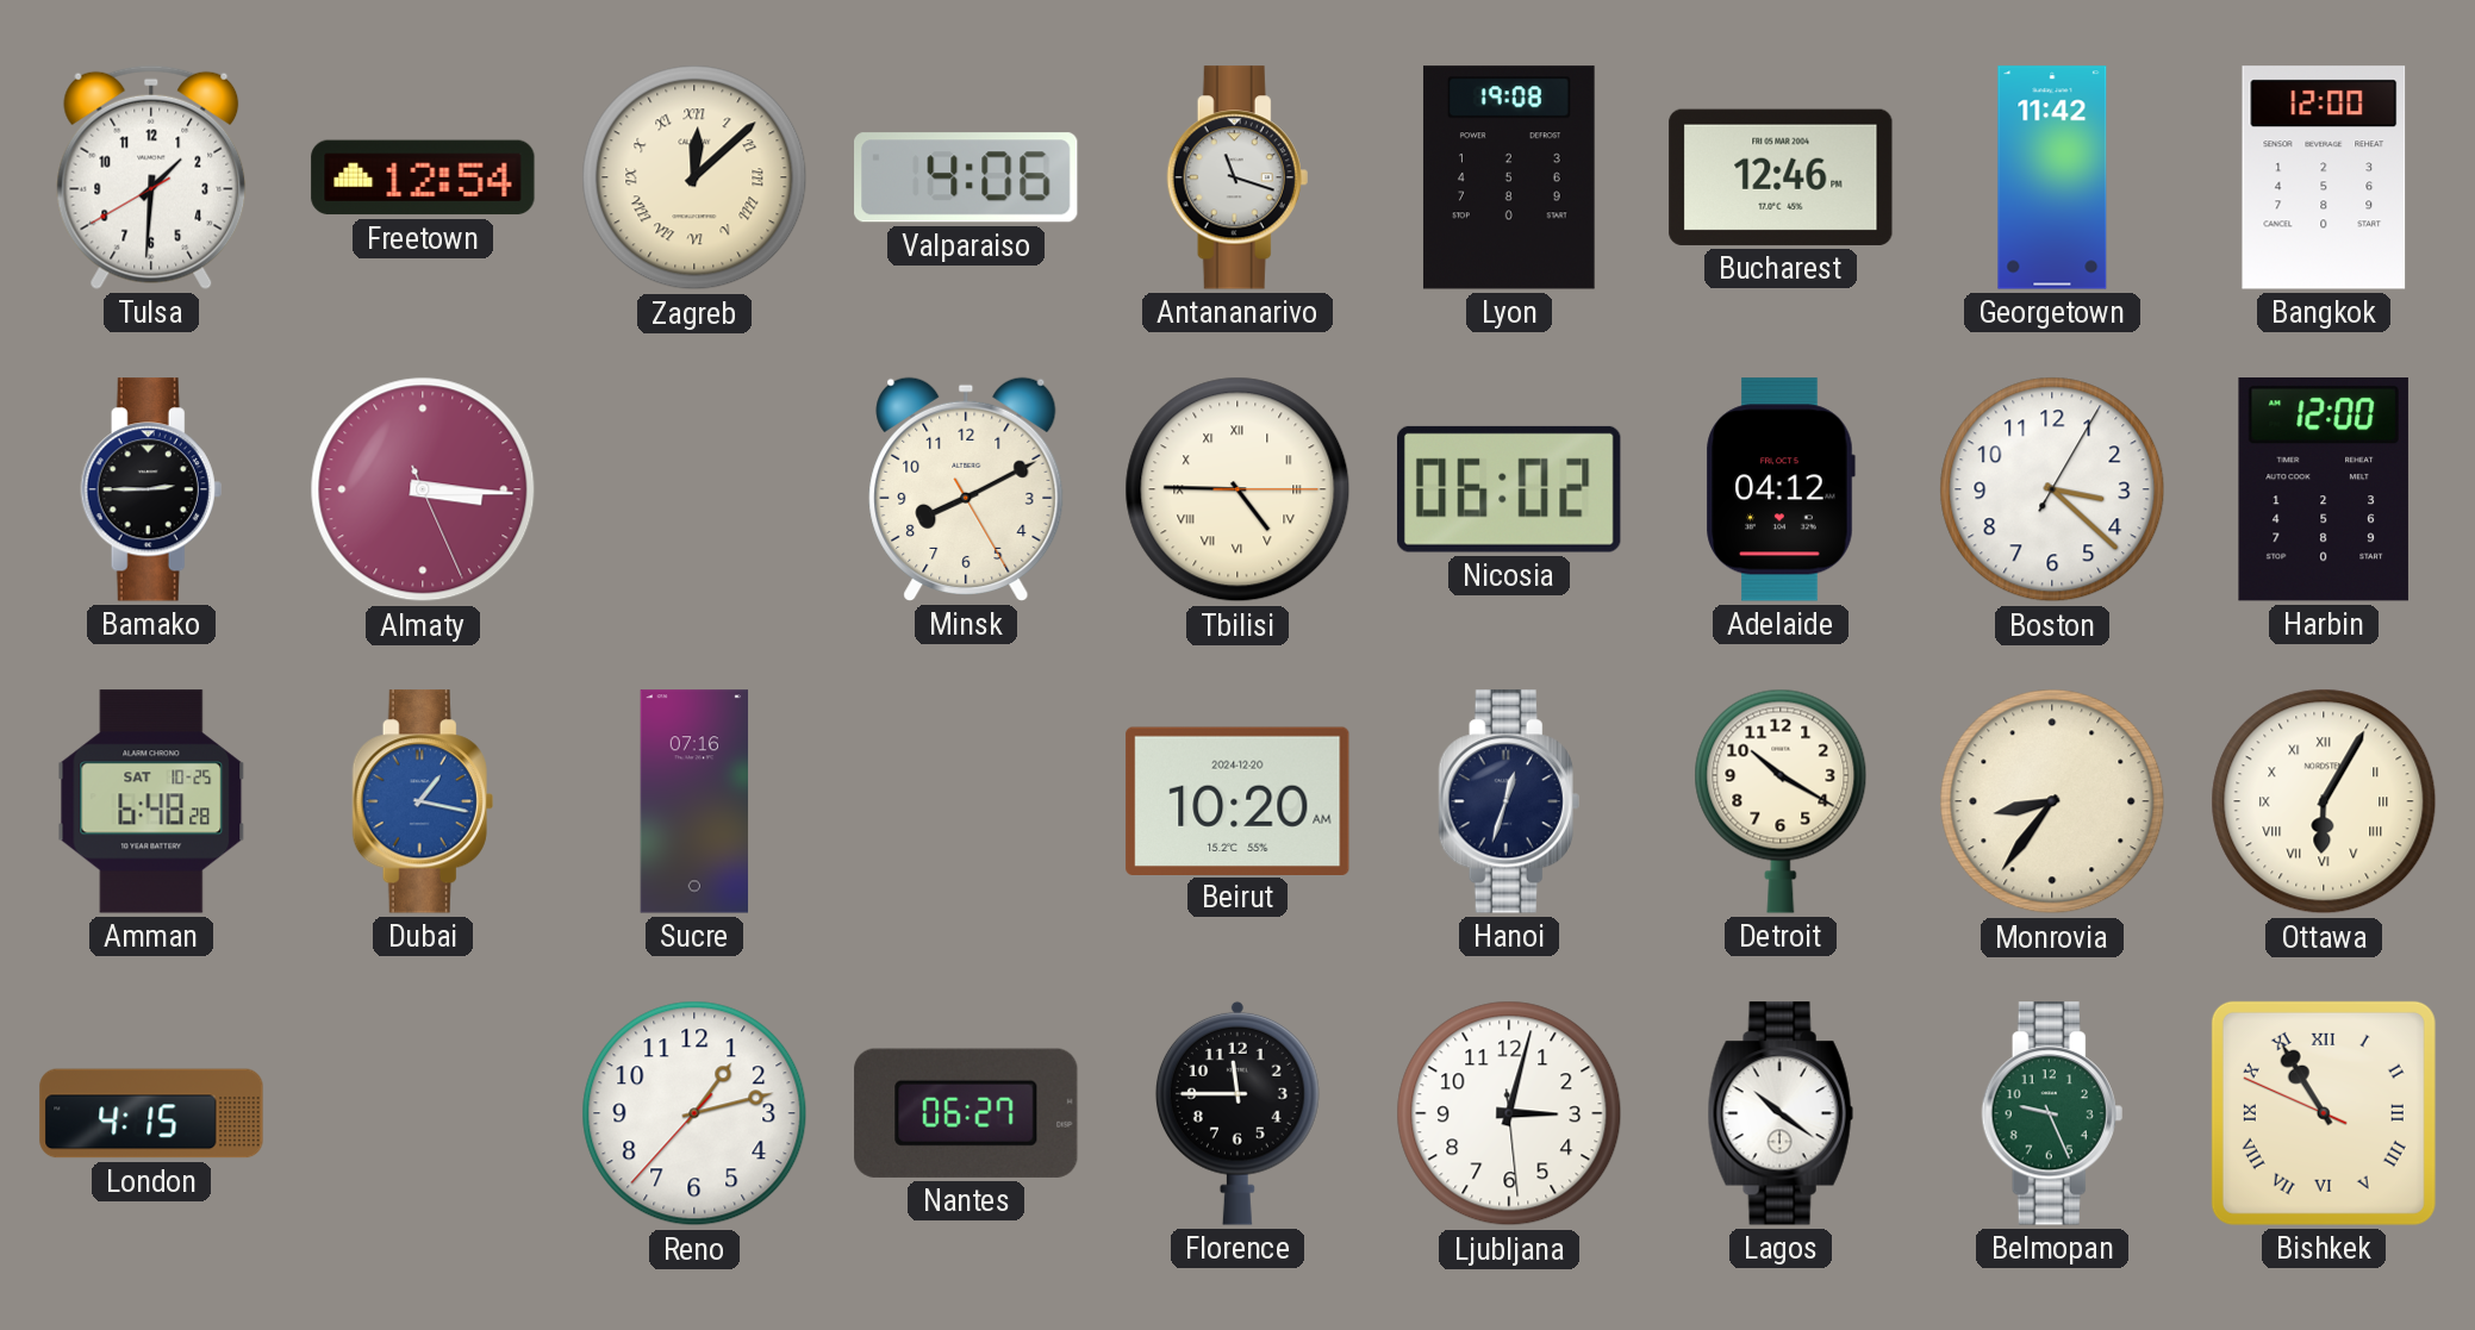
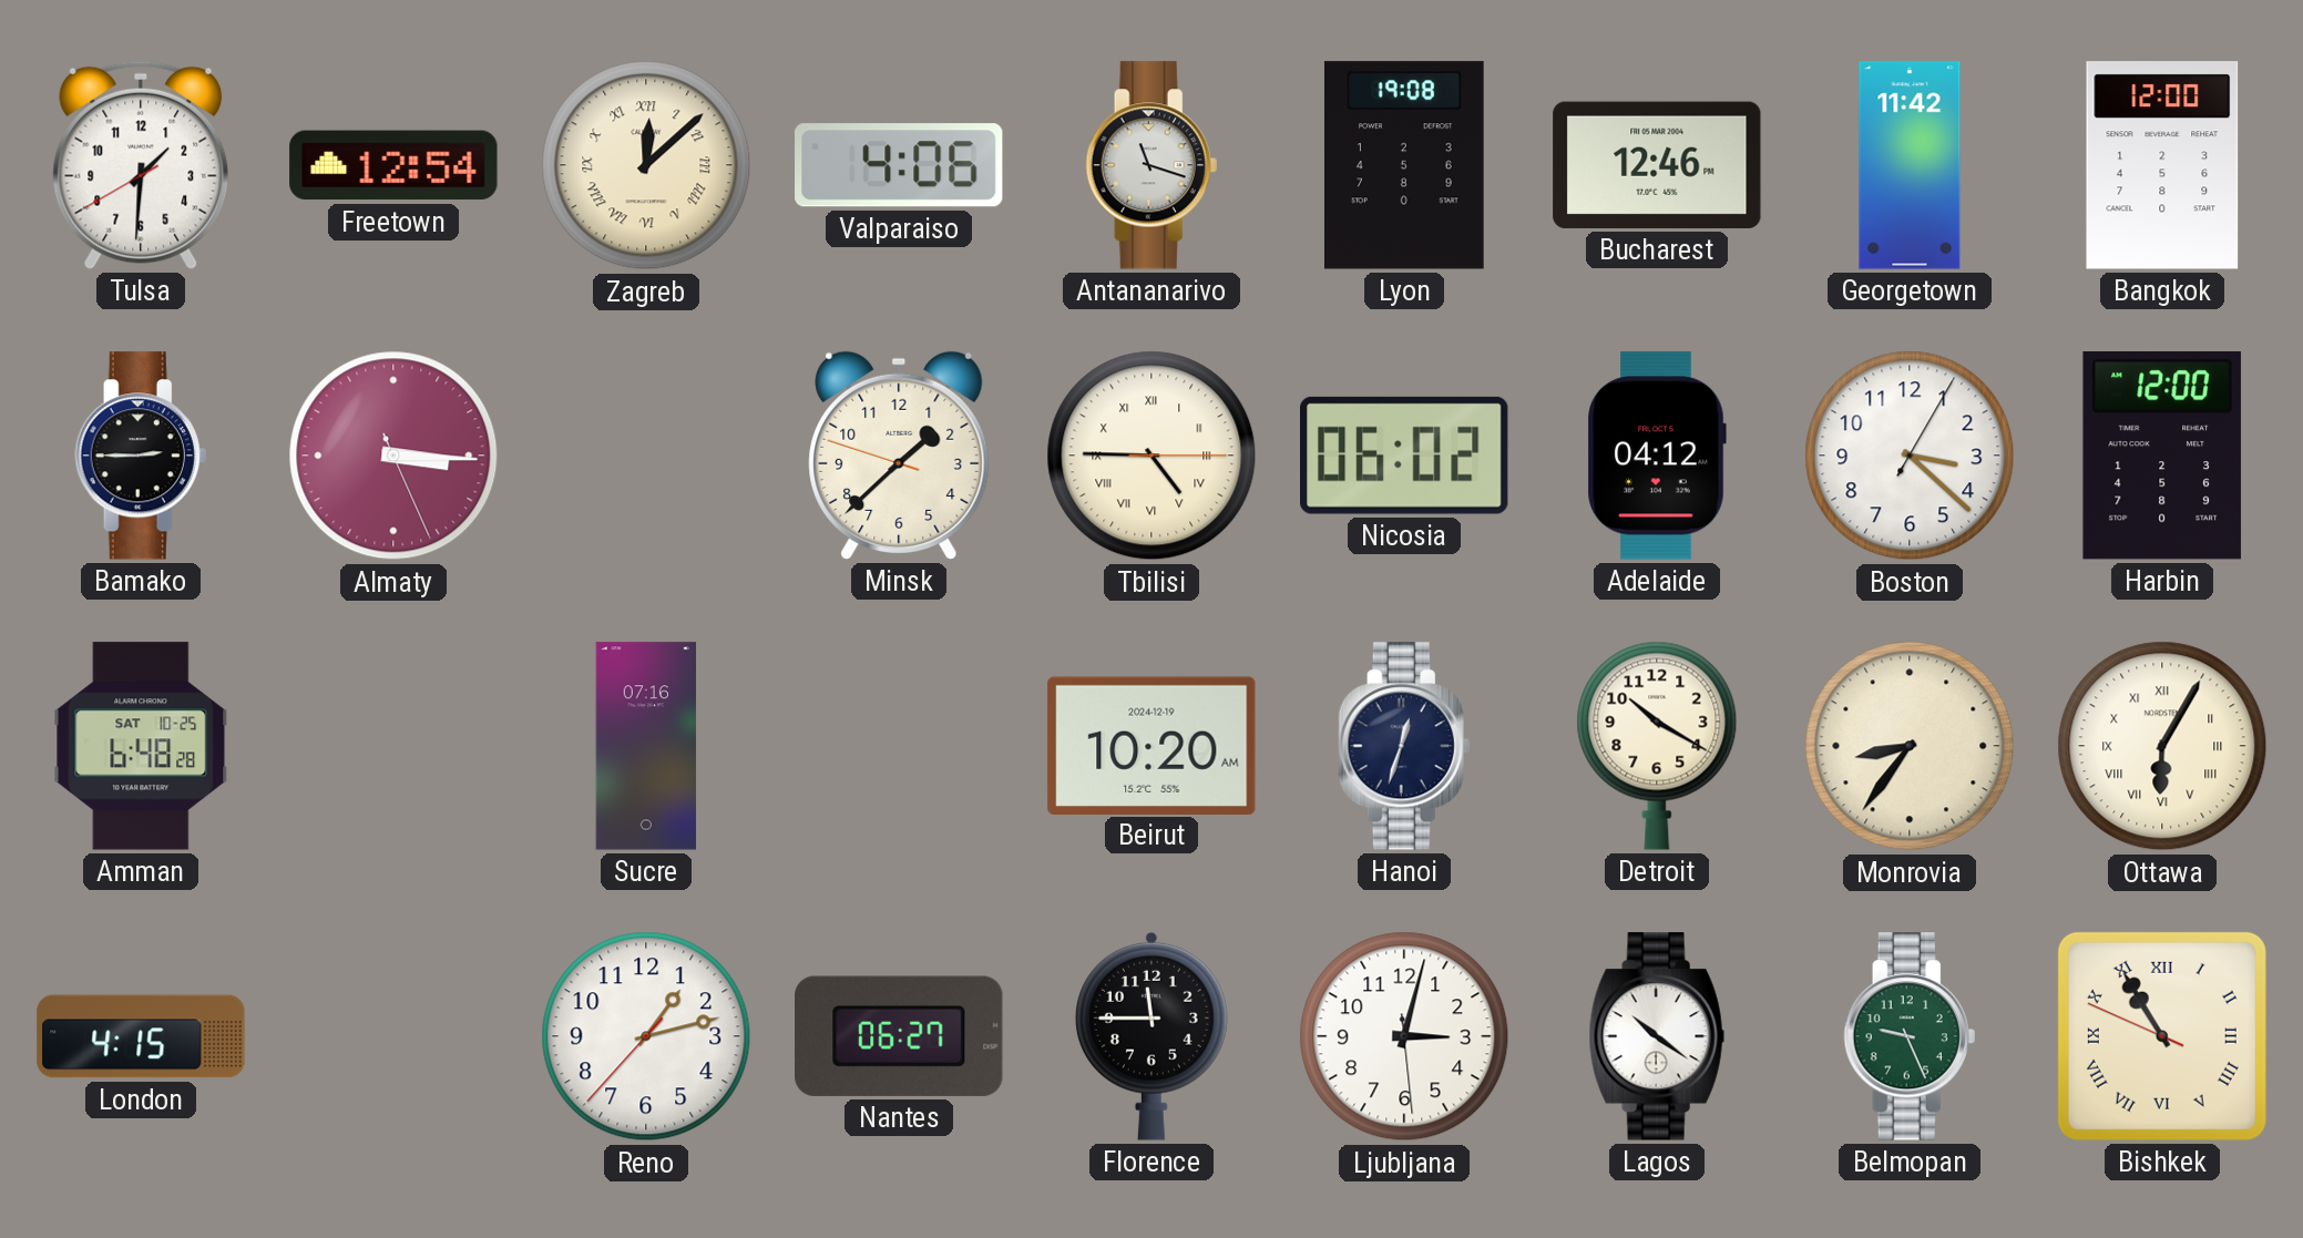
Minsk: 8:10 -> 1:37 (899, 456)
Dubai: 1:17 -> none (423, 801)
Beirut date: 2024-12-20 -> 2024-12-19 (1151, 745)
